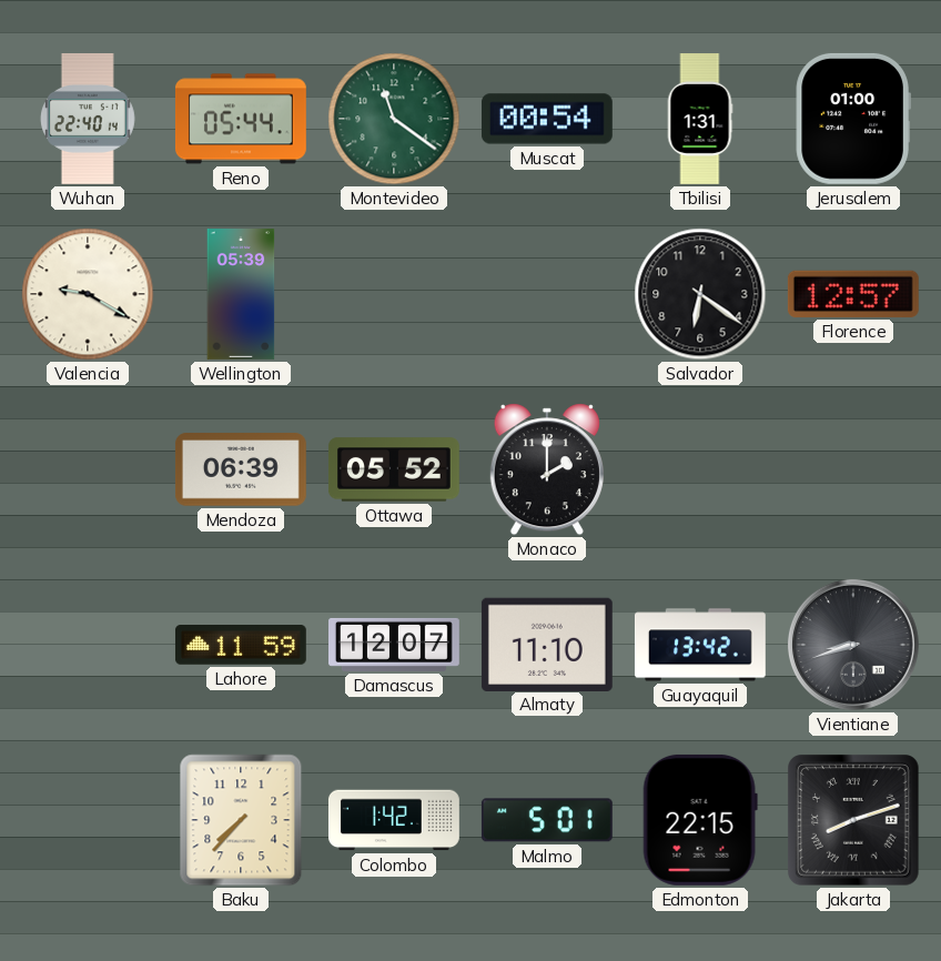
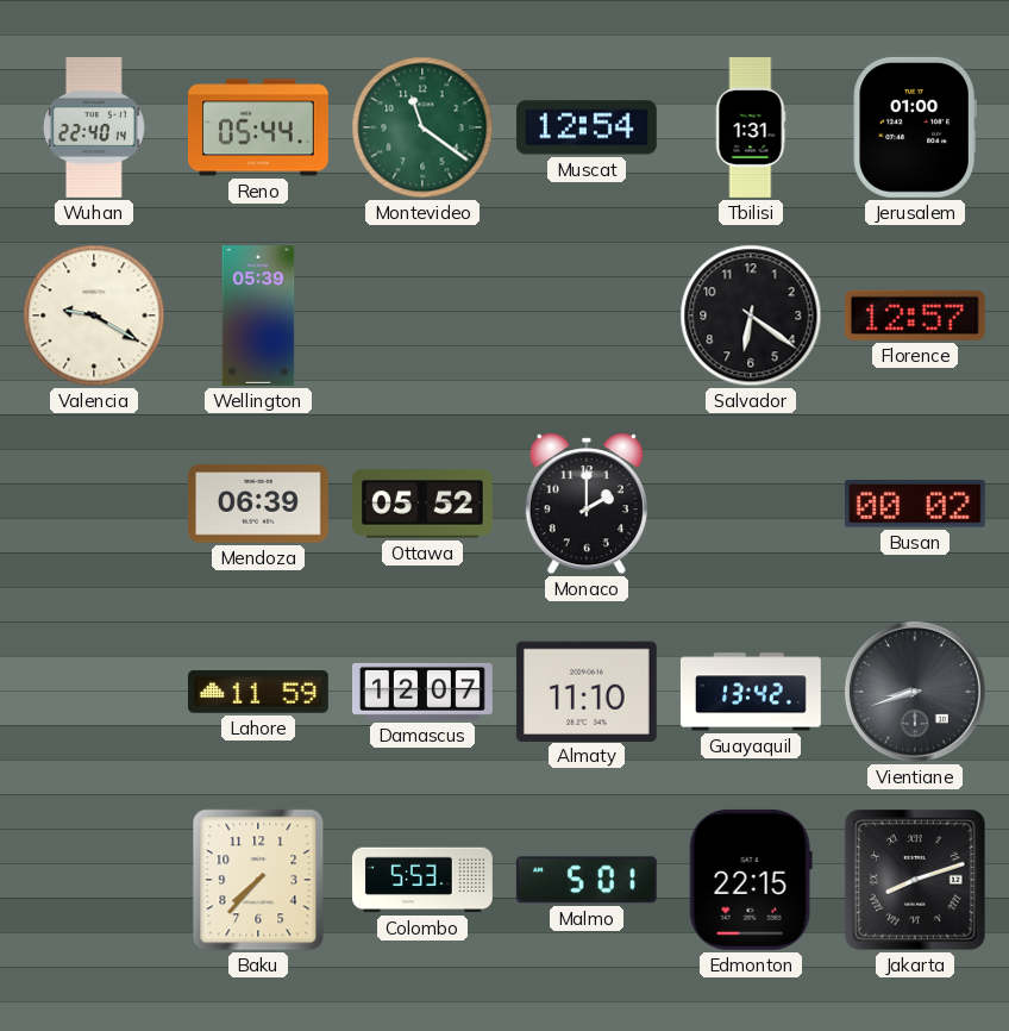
Muscat: 00:54 -> 12:54 (587, 127)
Busan: none -> 00:02 (915, 505)
Colombo: 1:42 -> 5:53 (422, 880)
